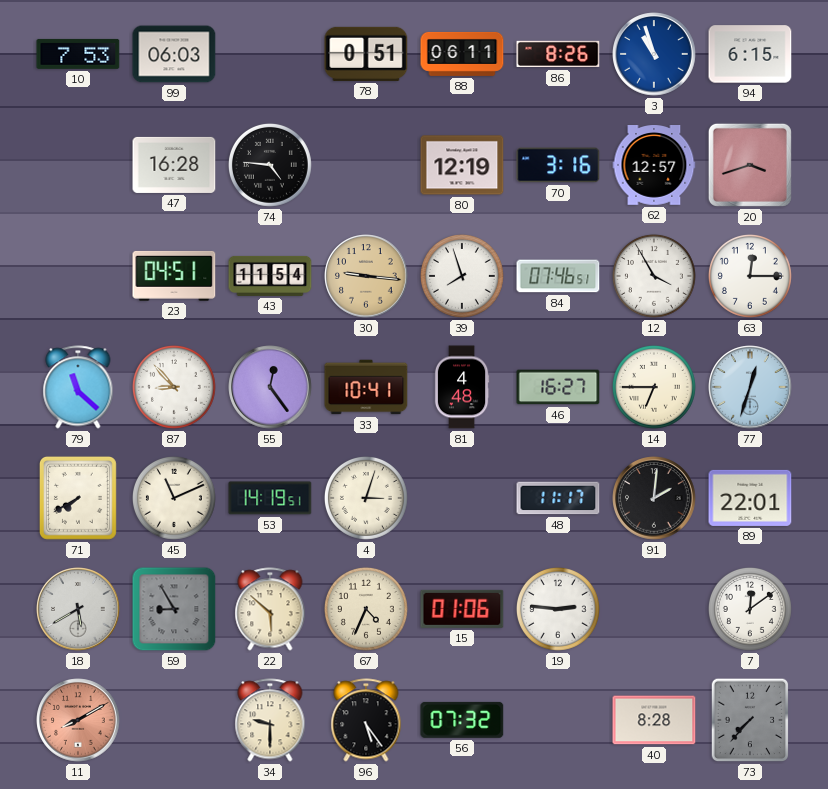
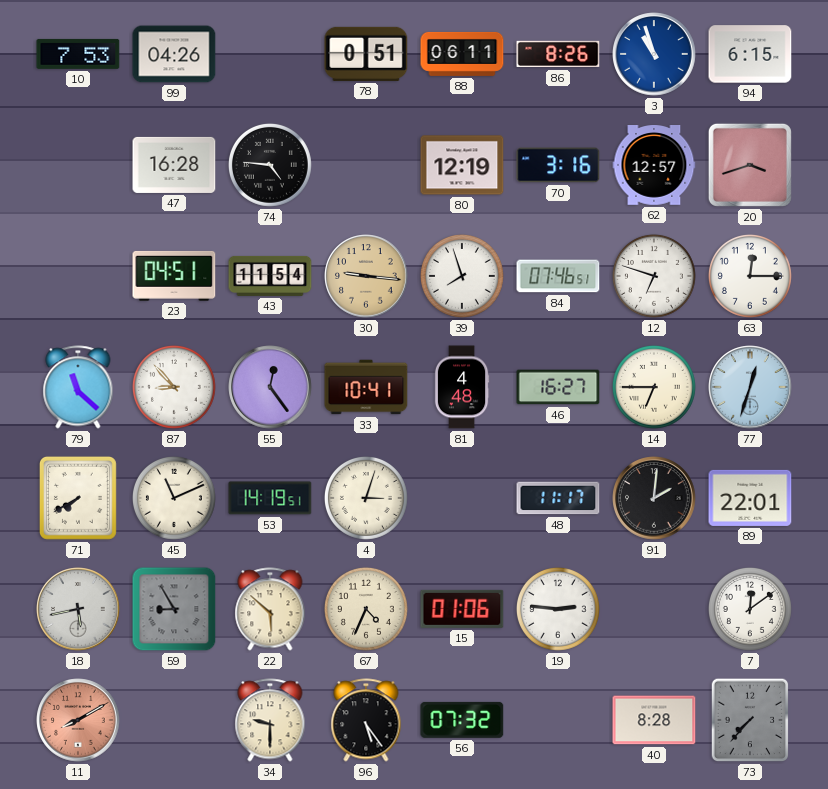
99: 06:03 -> 04:26 (174, 54)
12: 3:55 -> 6:48 (654, 276)
18: 5:40 -> 5:43 (78, 609)
